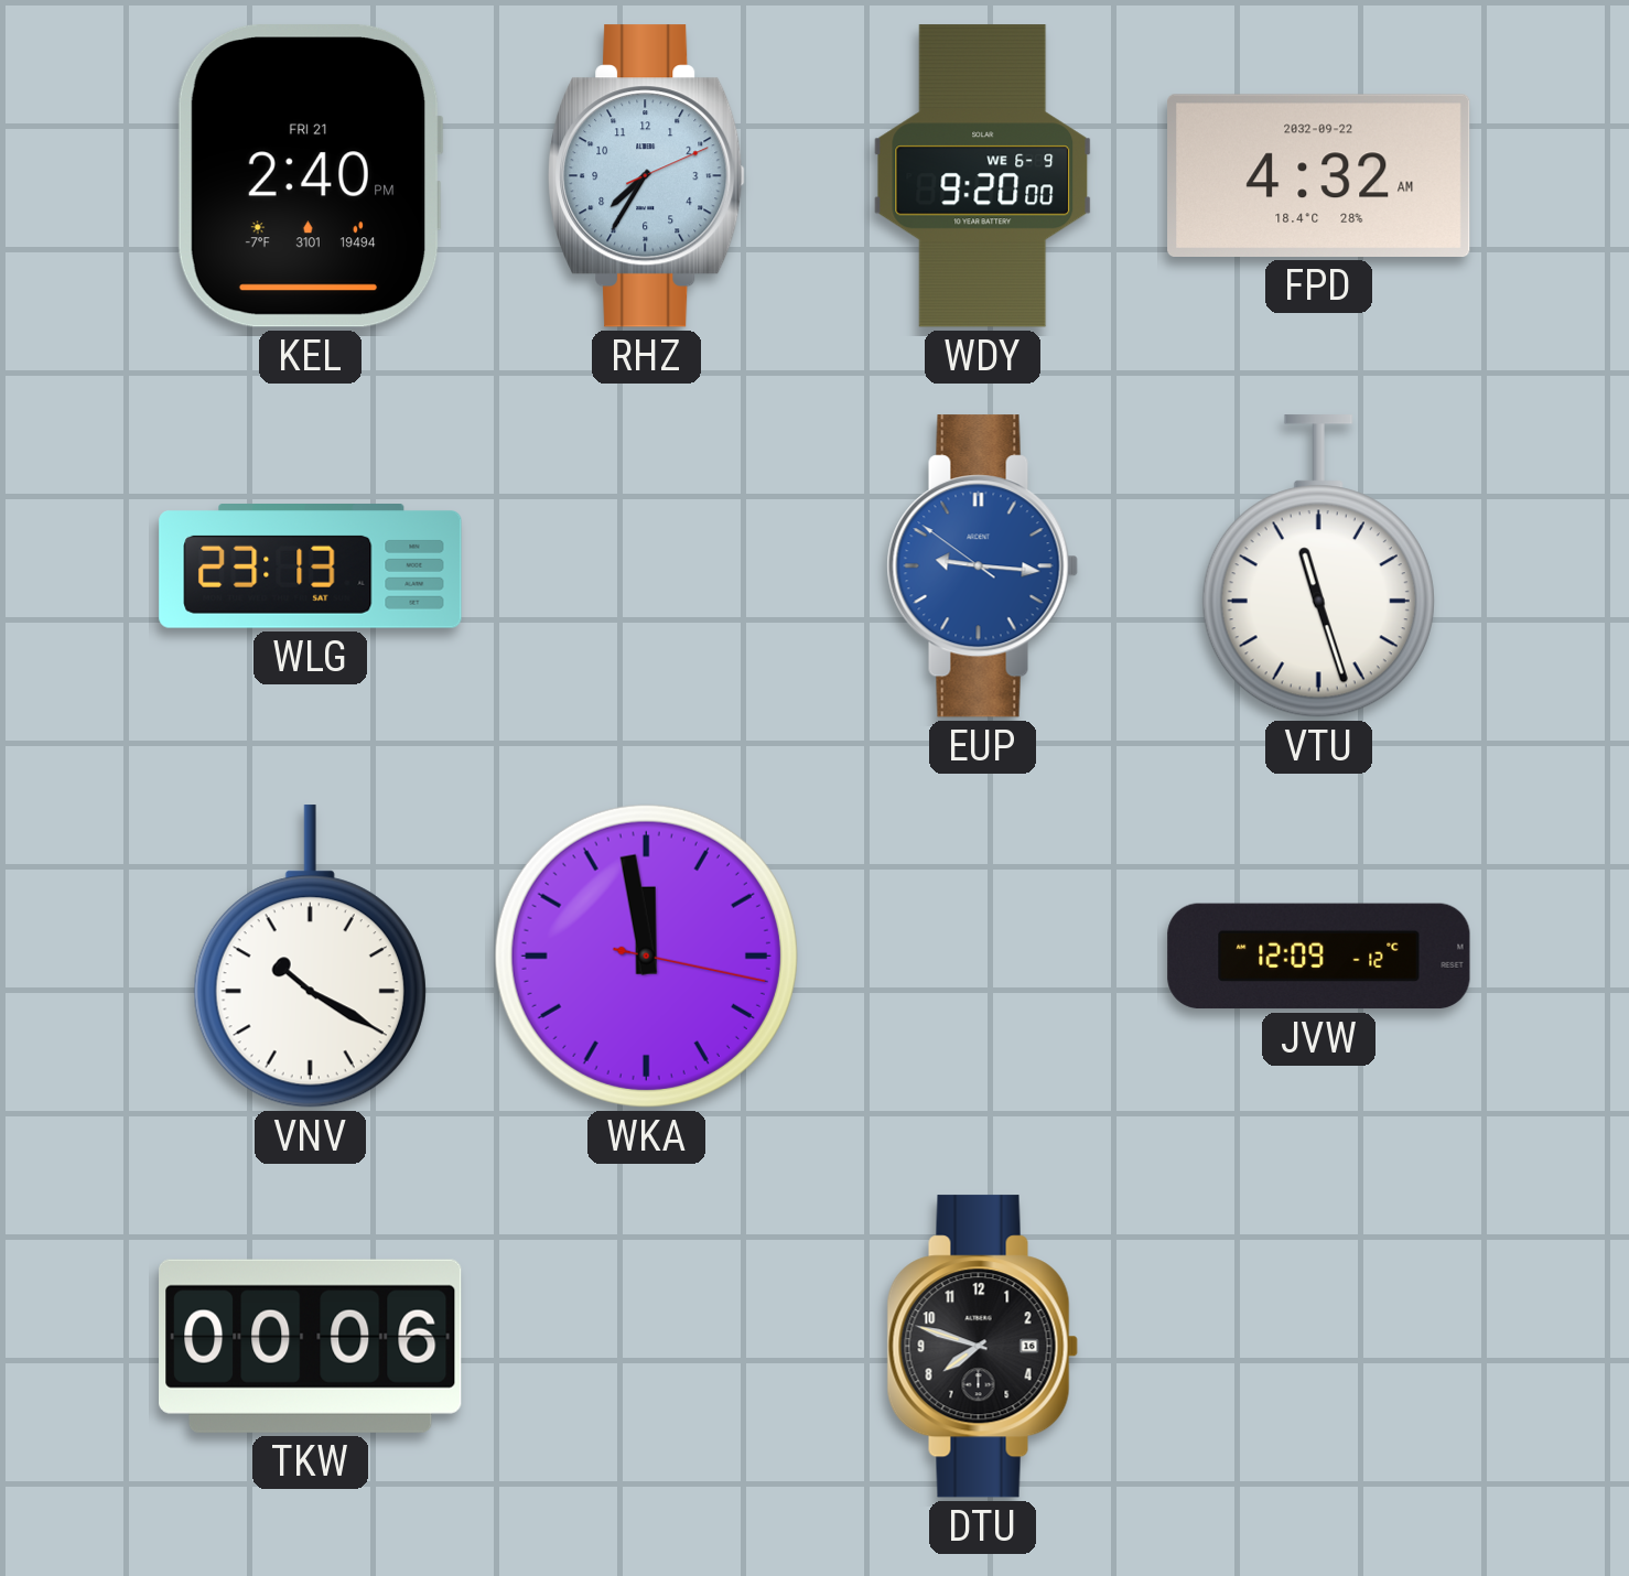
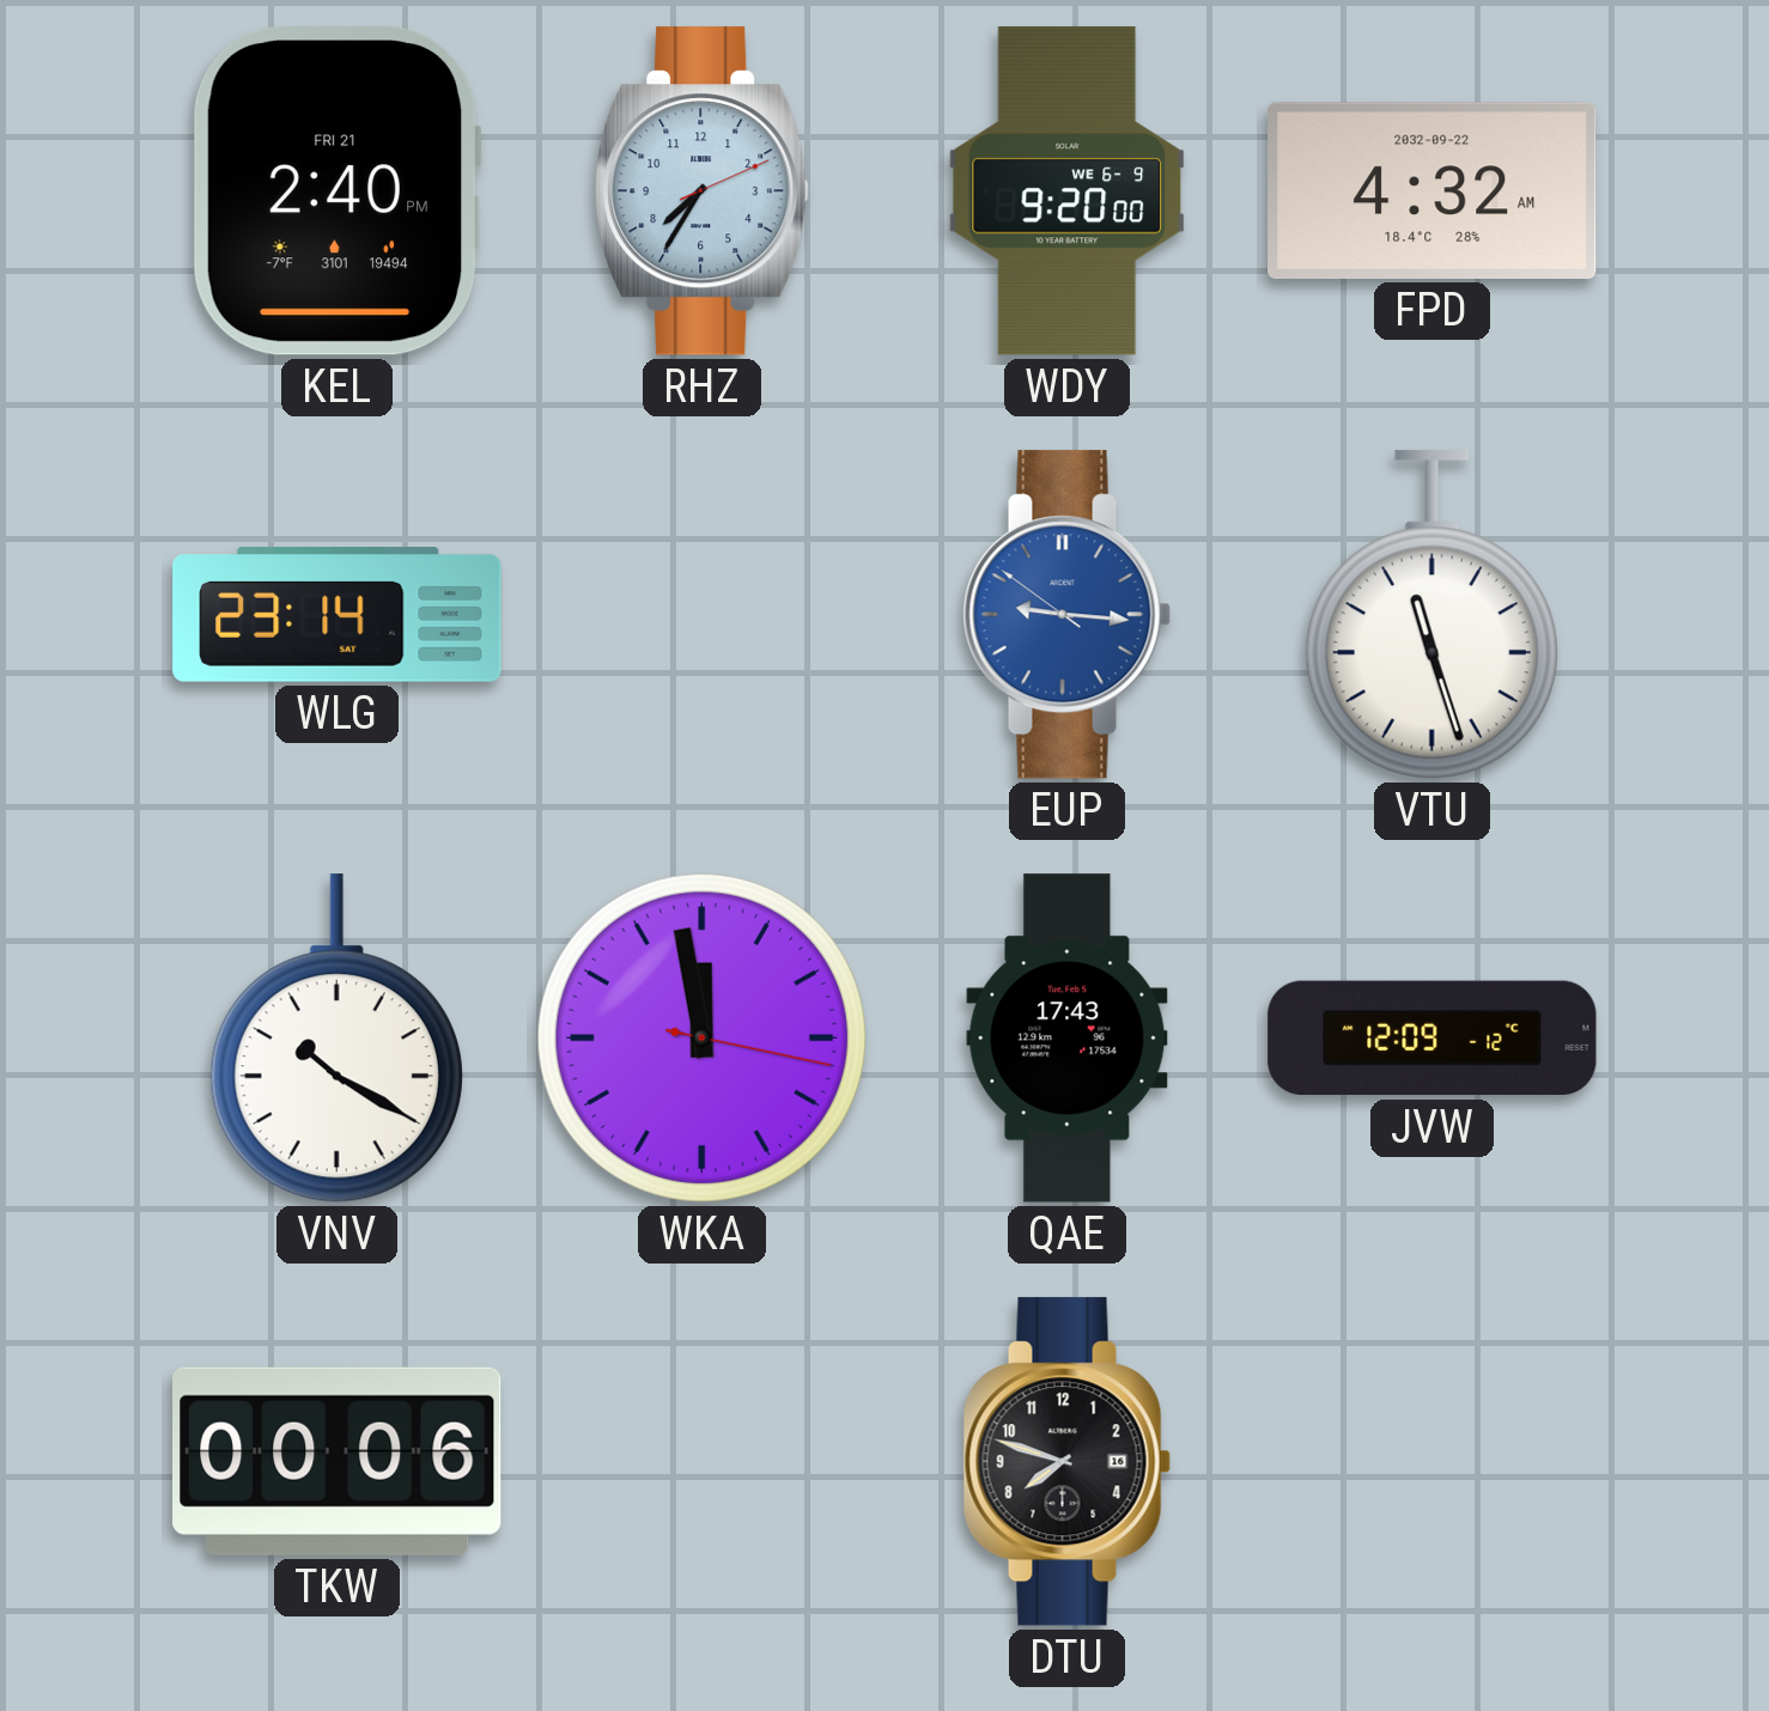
WLG: 23:13 -> 23:14 (338, 615)
QAE: none -> 17:43 (1068, 1039)
